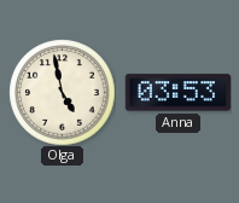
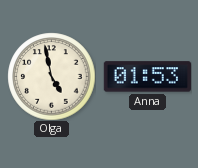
Anna: 03:53 -> 01:53 (147, 77)
